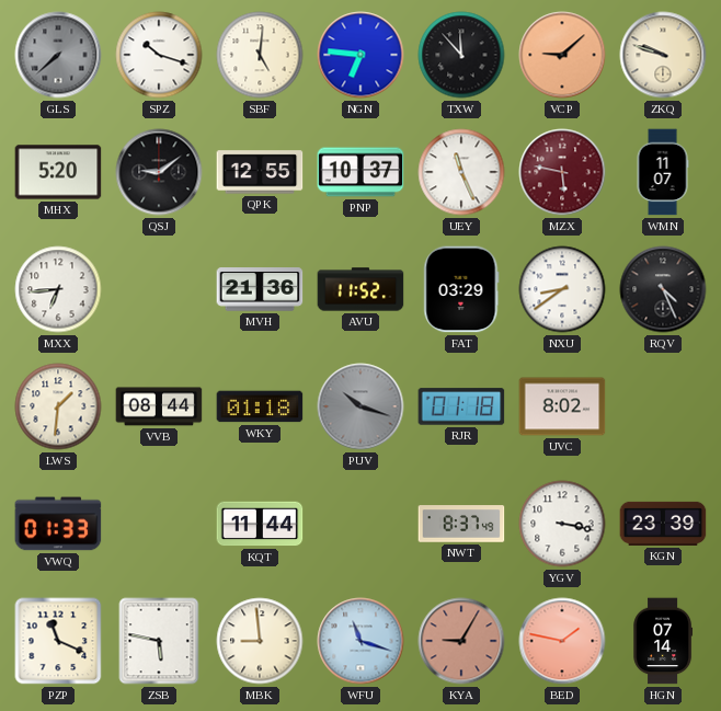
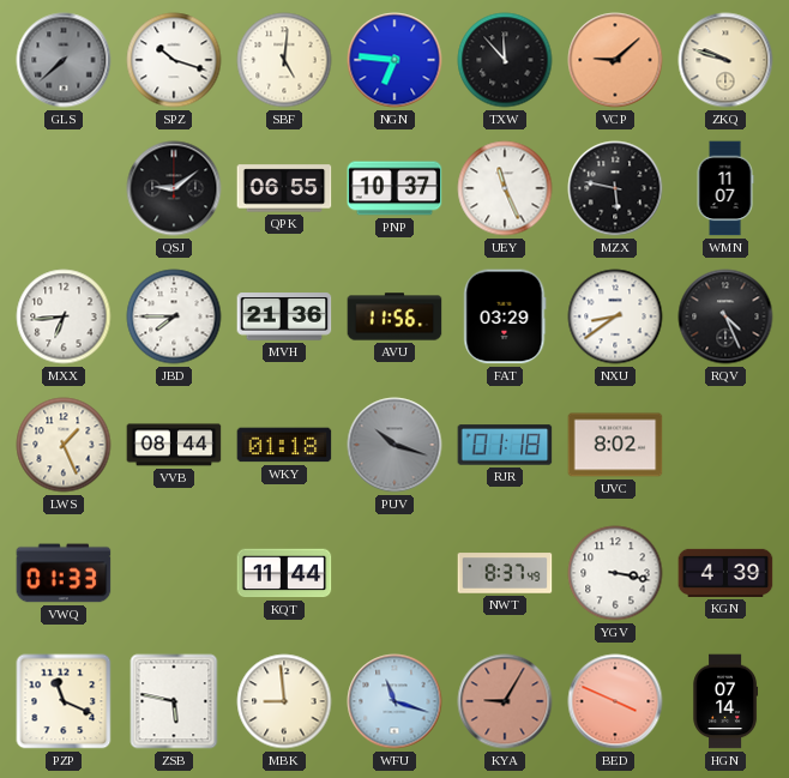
MHX: 5:20 -> none (58, 172)
QPK: 12:55 -> 06:55 (284, 188)
MZX dial: burgundy -> black (615, 188)
JBD: none -> 7:45 (174, 316)
AVU: 11:52 -> 11:56 (394, 316)
LWS: 1:31 -> 1:26 (64, 445)
KGN: 23:39 -> 4:39 (725, 573)
BED: 1:47 -> 3:49 (615, 701)
